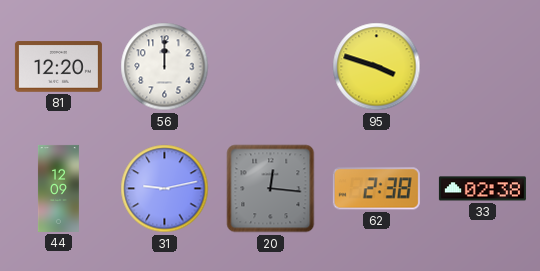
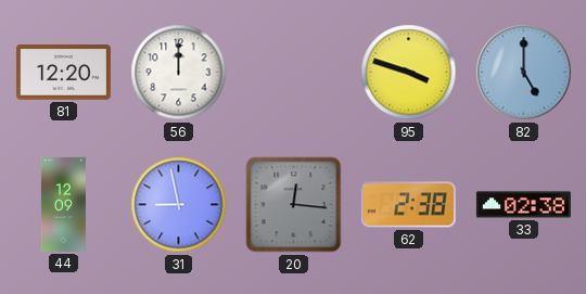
82: none -> 5:00 (524, 73)
31: 9:13 -> 8:58 (179, 205)
